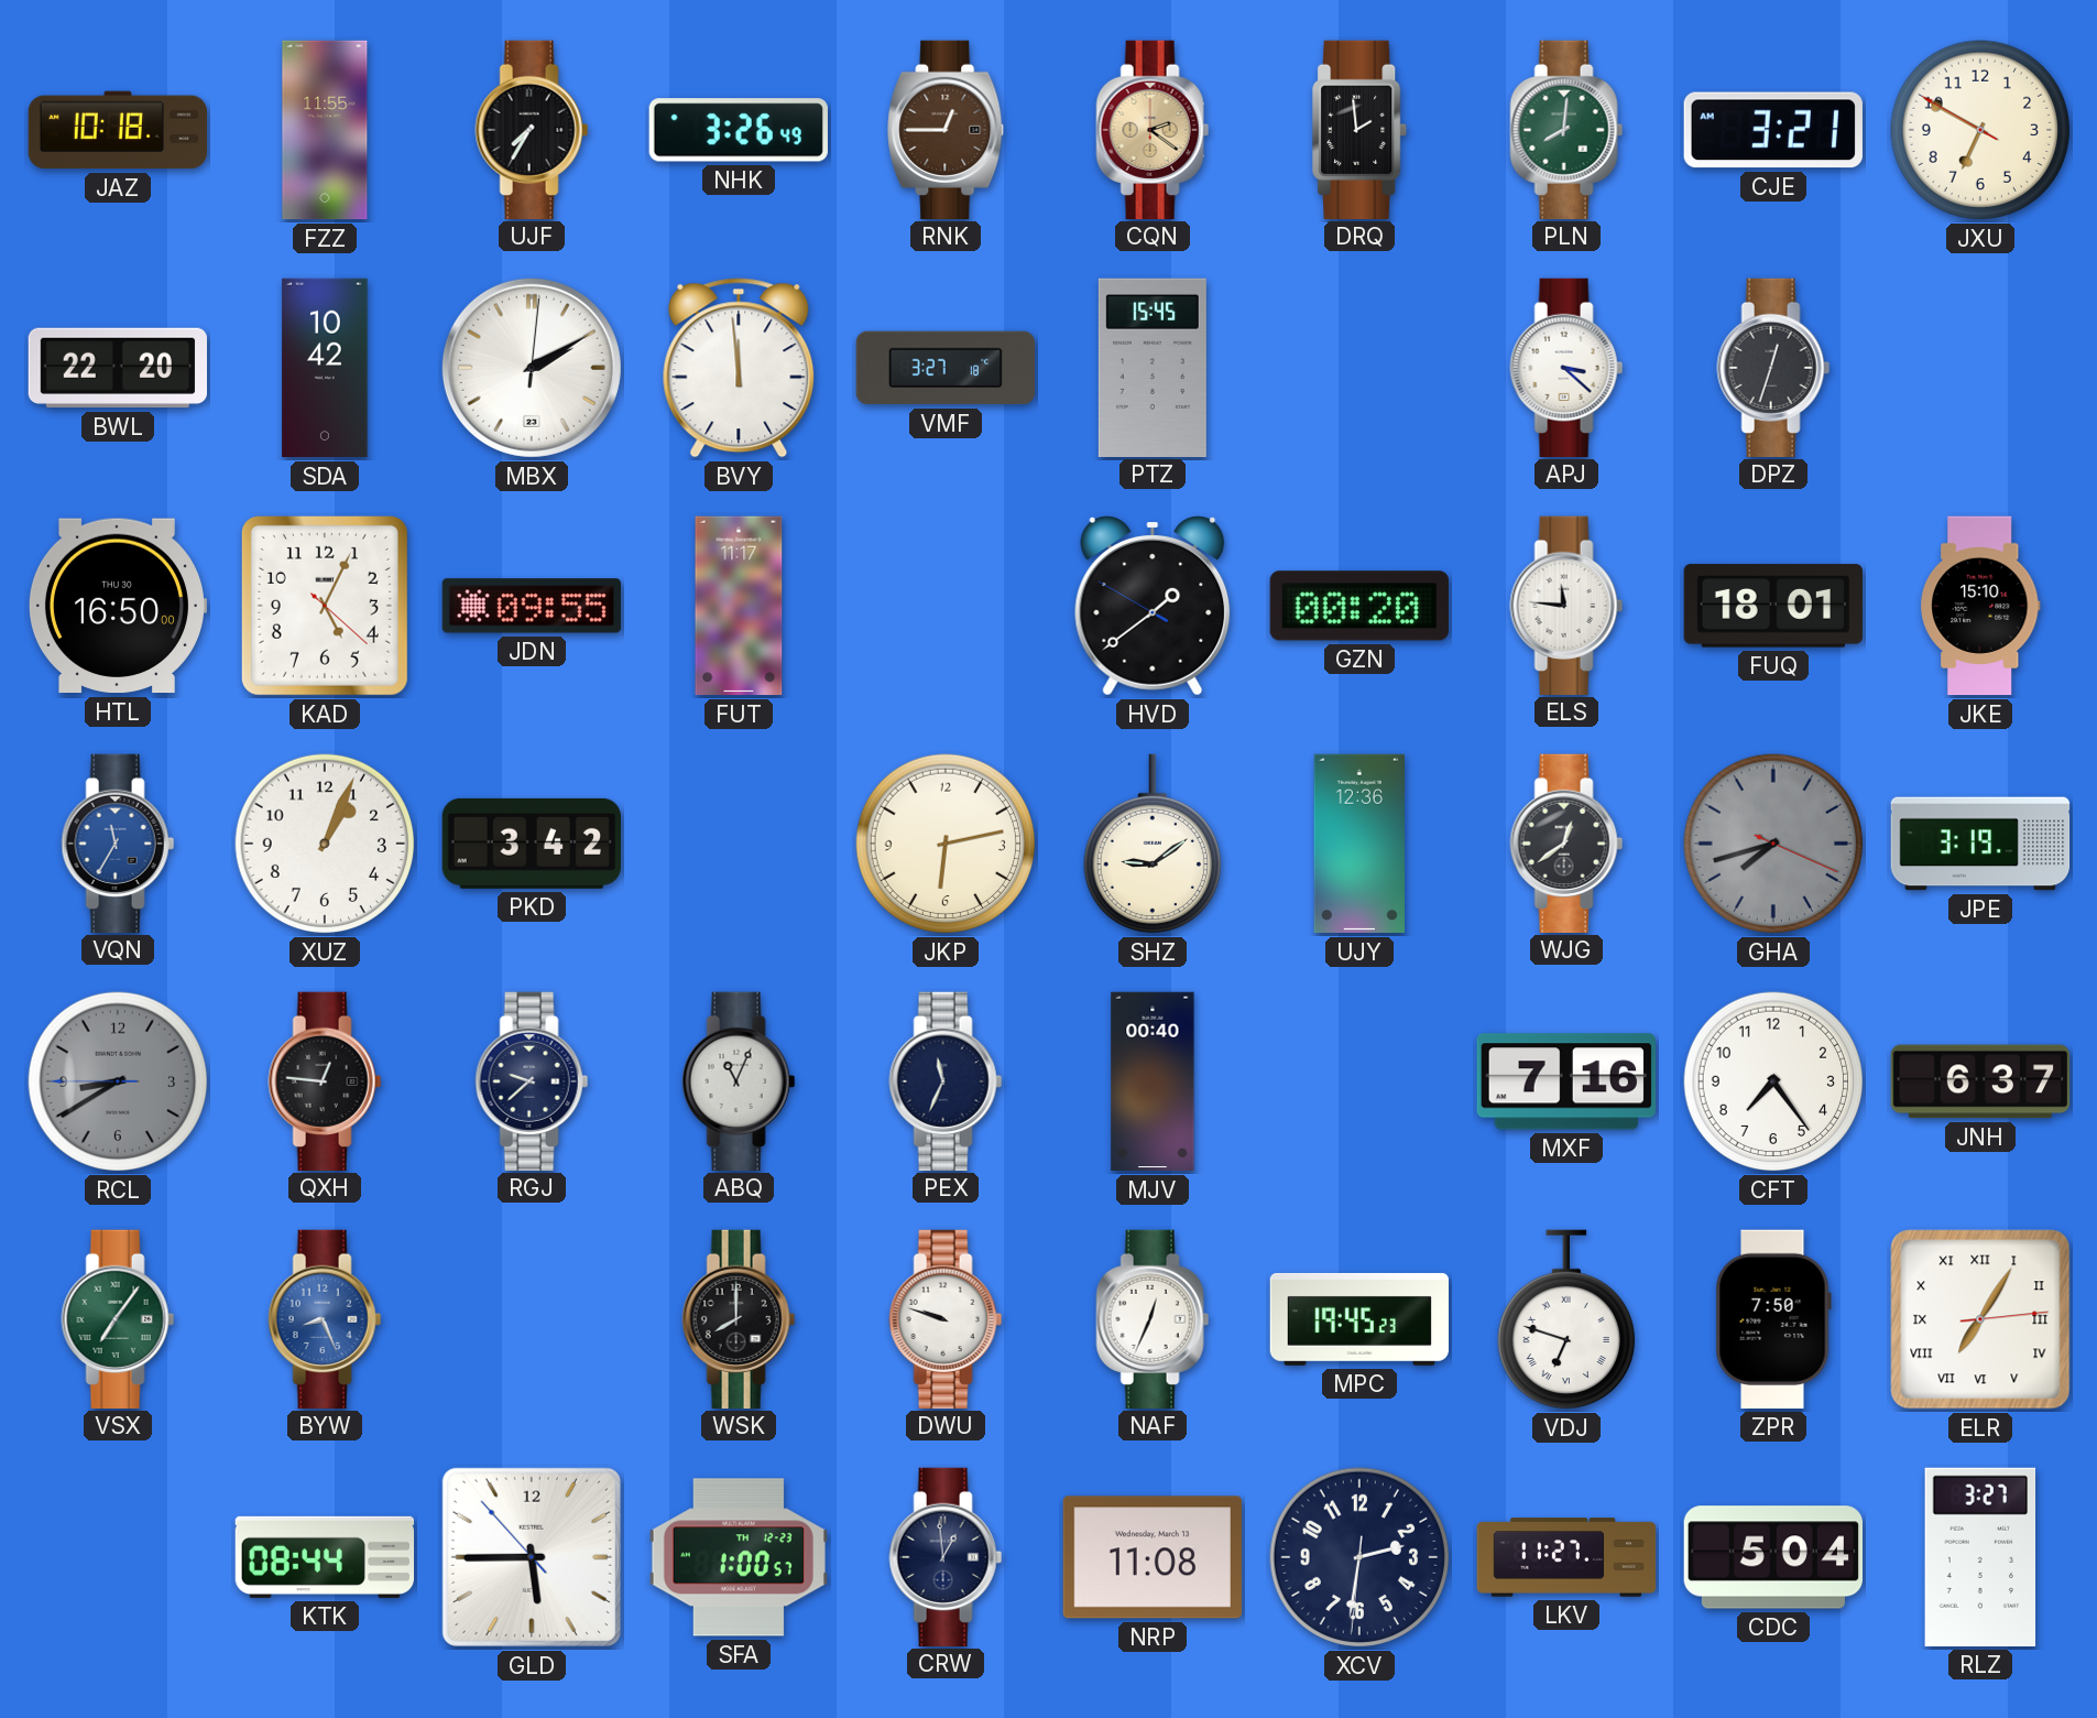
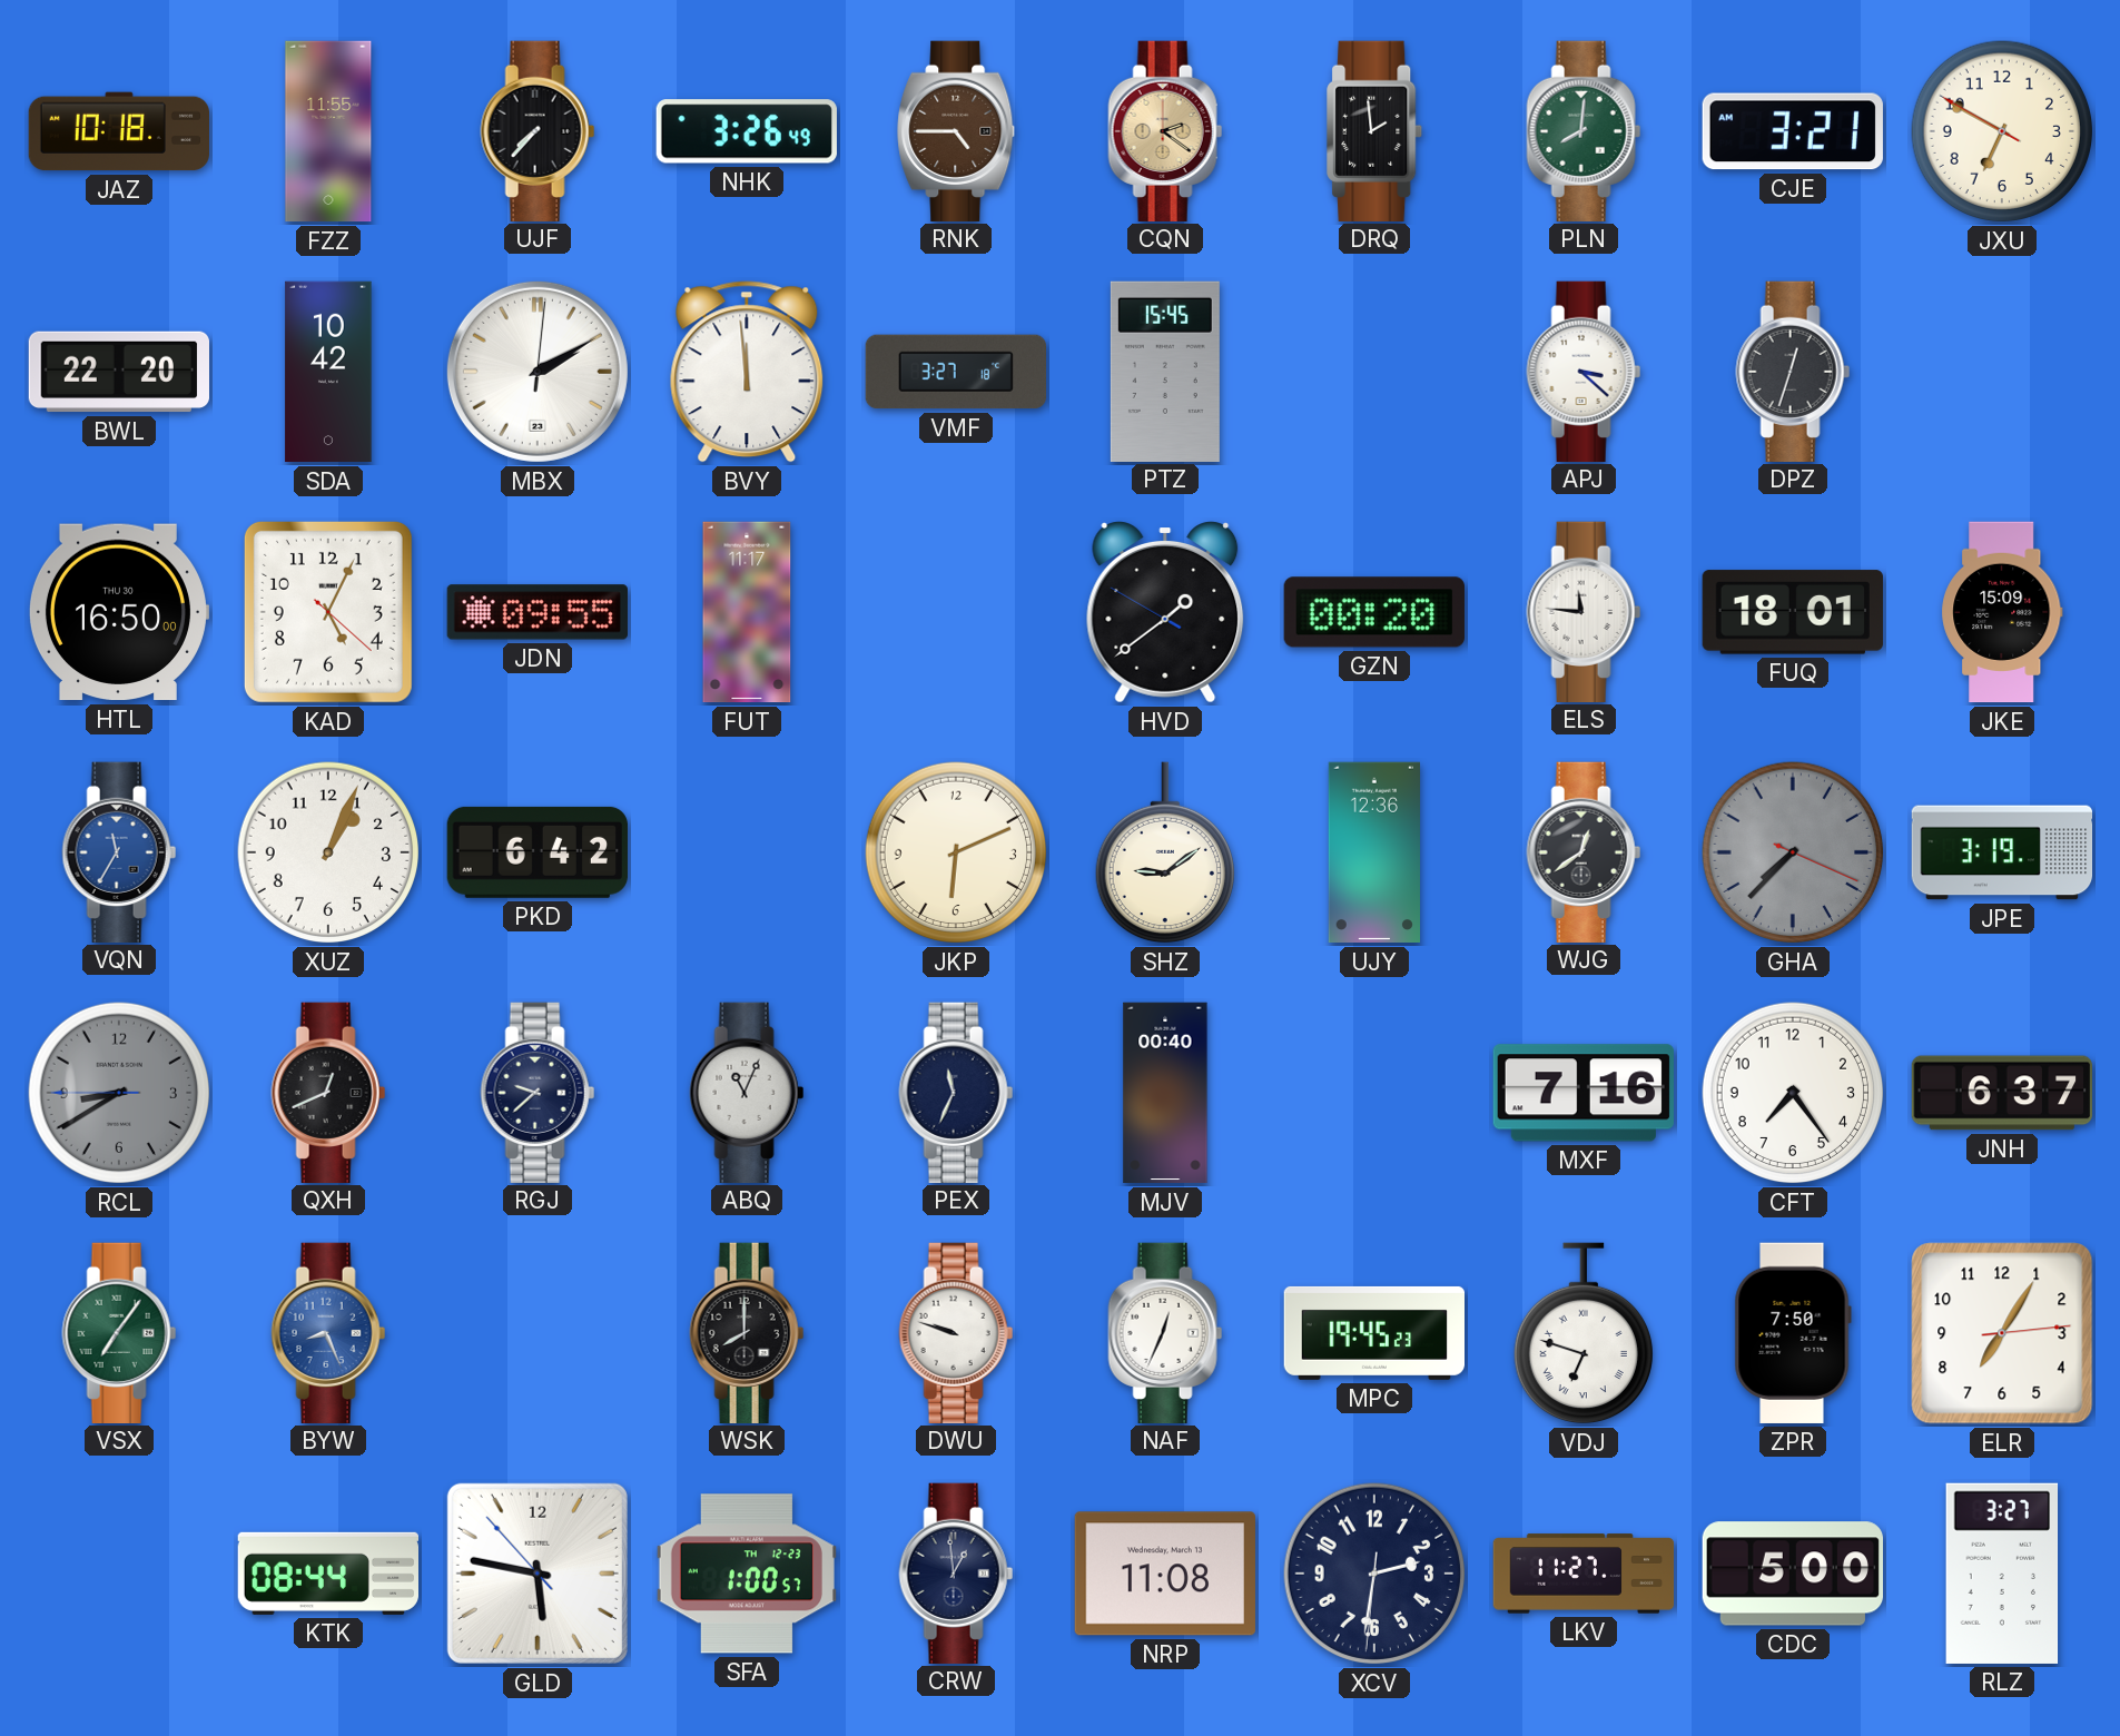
UJF: 7:35 -> 7:37 (538, 130)
RNK: 12:45 -> 4:45 (957, 130)
JKE: 15:10 -> 15:09 (2002, 612)
PKD: 3:42 -> 6:42 (538, 852)
JKP: 6:13 -> 6:11 (956, 852)
GHA: 7:42 -> 7:37 (1793, 852)
QXH: 12:46 -> 12:41 (328, 1092)
ELR numerals: Roman -> Arabic (2002, 1333)
GLD: 5:44 -> 5:46 (538, 1574)
CDC: 5:04 -> 5:00 (1792, 1574)
